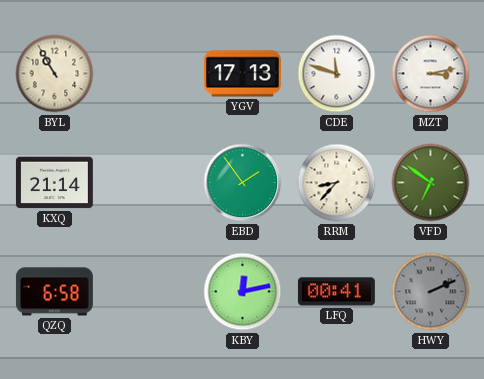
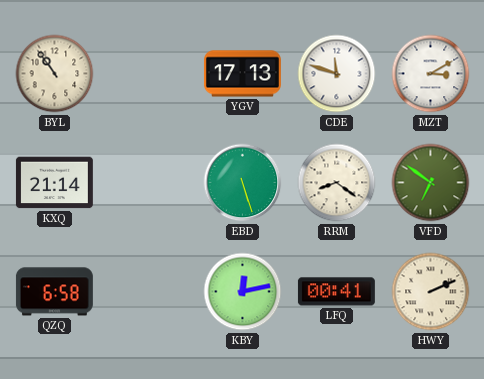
BYL: 10:55 -> 10:54 (55, 74)
MZT: 3:13 -> 3:10 (431, 74)
EBD: 1:54 -> 5:27 (243, 183)
RRM: 8:37 -> 8:21 (337, 183)
HWY dial: grey -> cream (431, 292)
